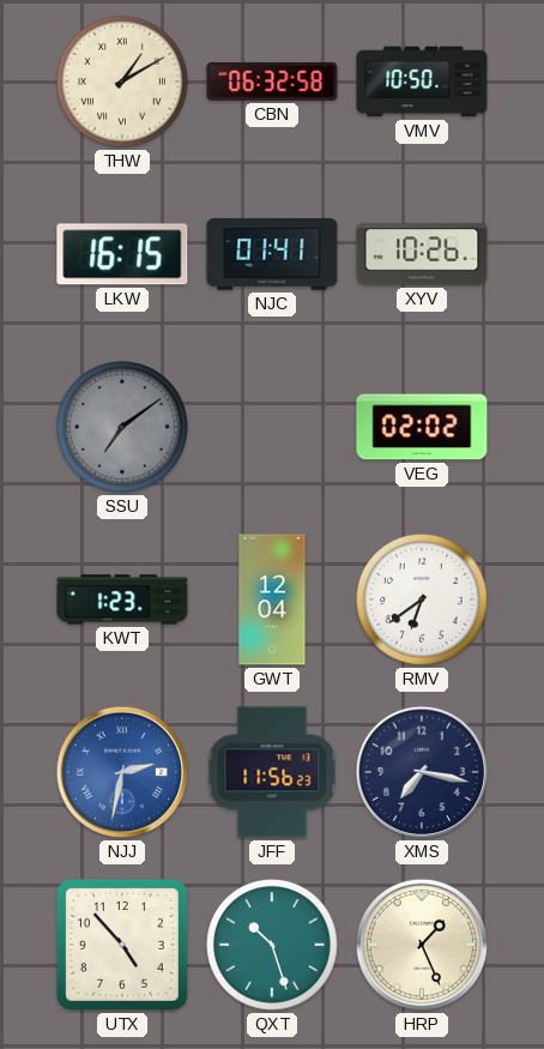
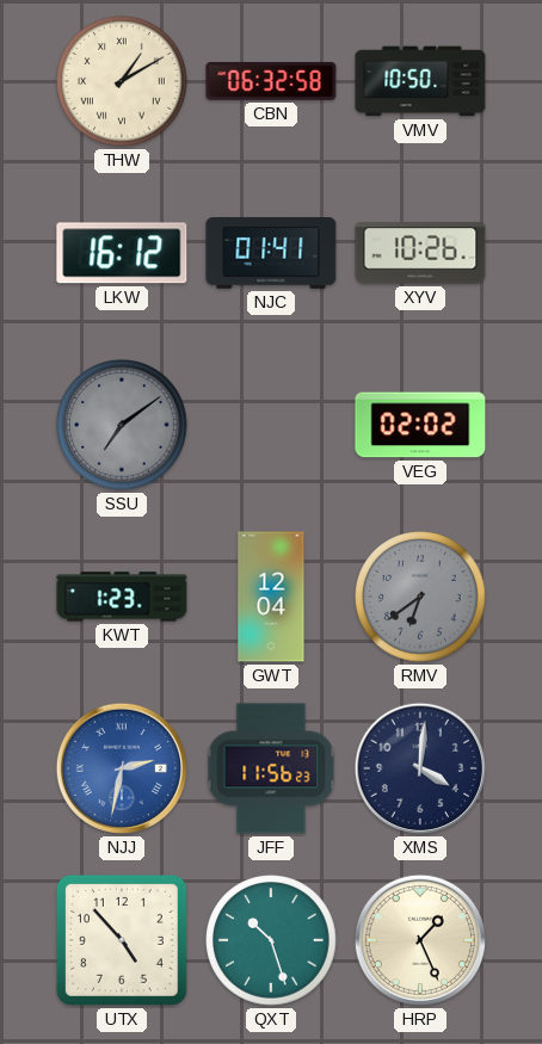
LKW: 16:15 -> 16:12 (122, 253)
RMV dial: white -> grey (420, 597)
XMS: 7:17 -> 4:01 (420, 768)
